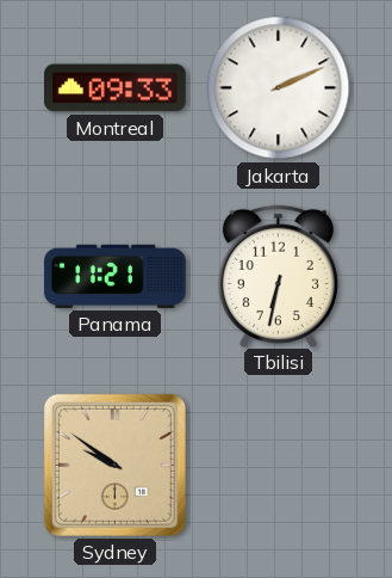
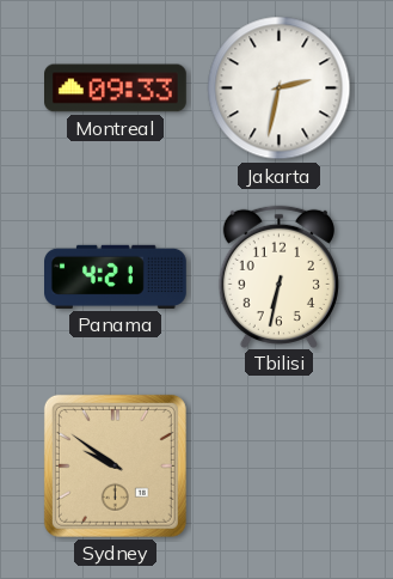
Jakarta: 2:11 -> 2:32 (280, 89)
Panama: 11:21 -> 4:21 (116, 276)
